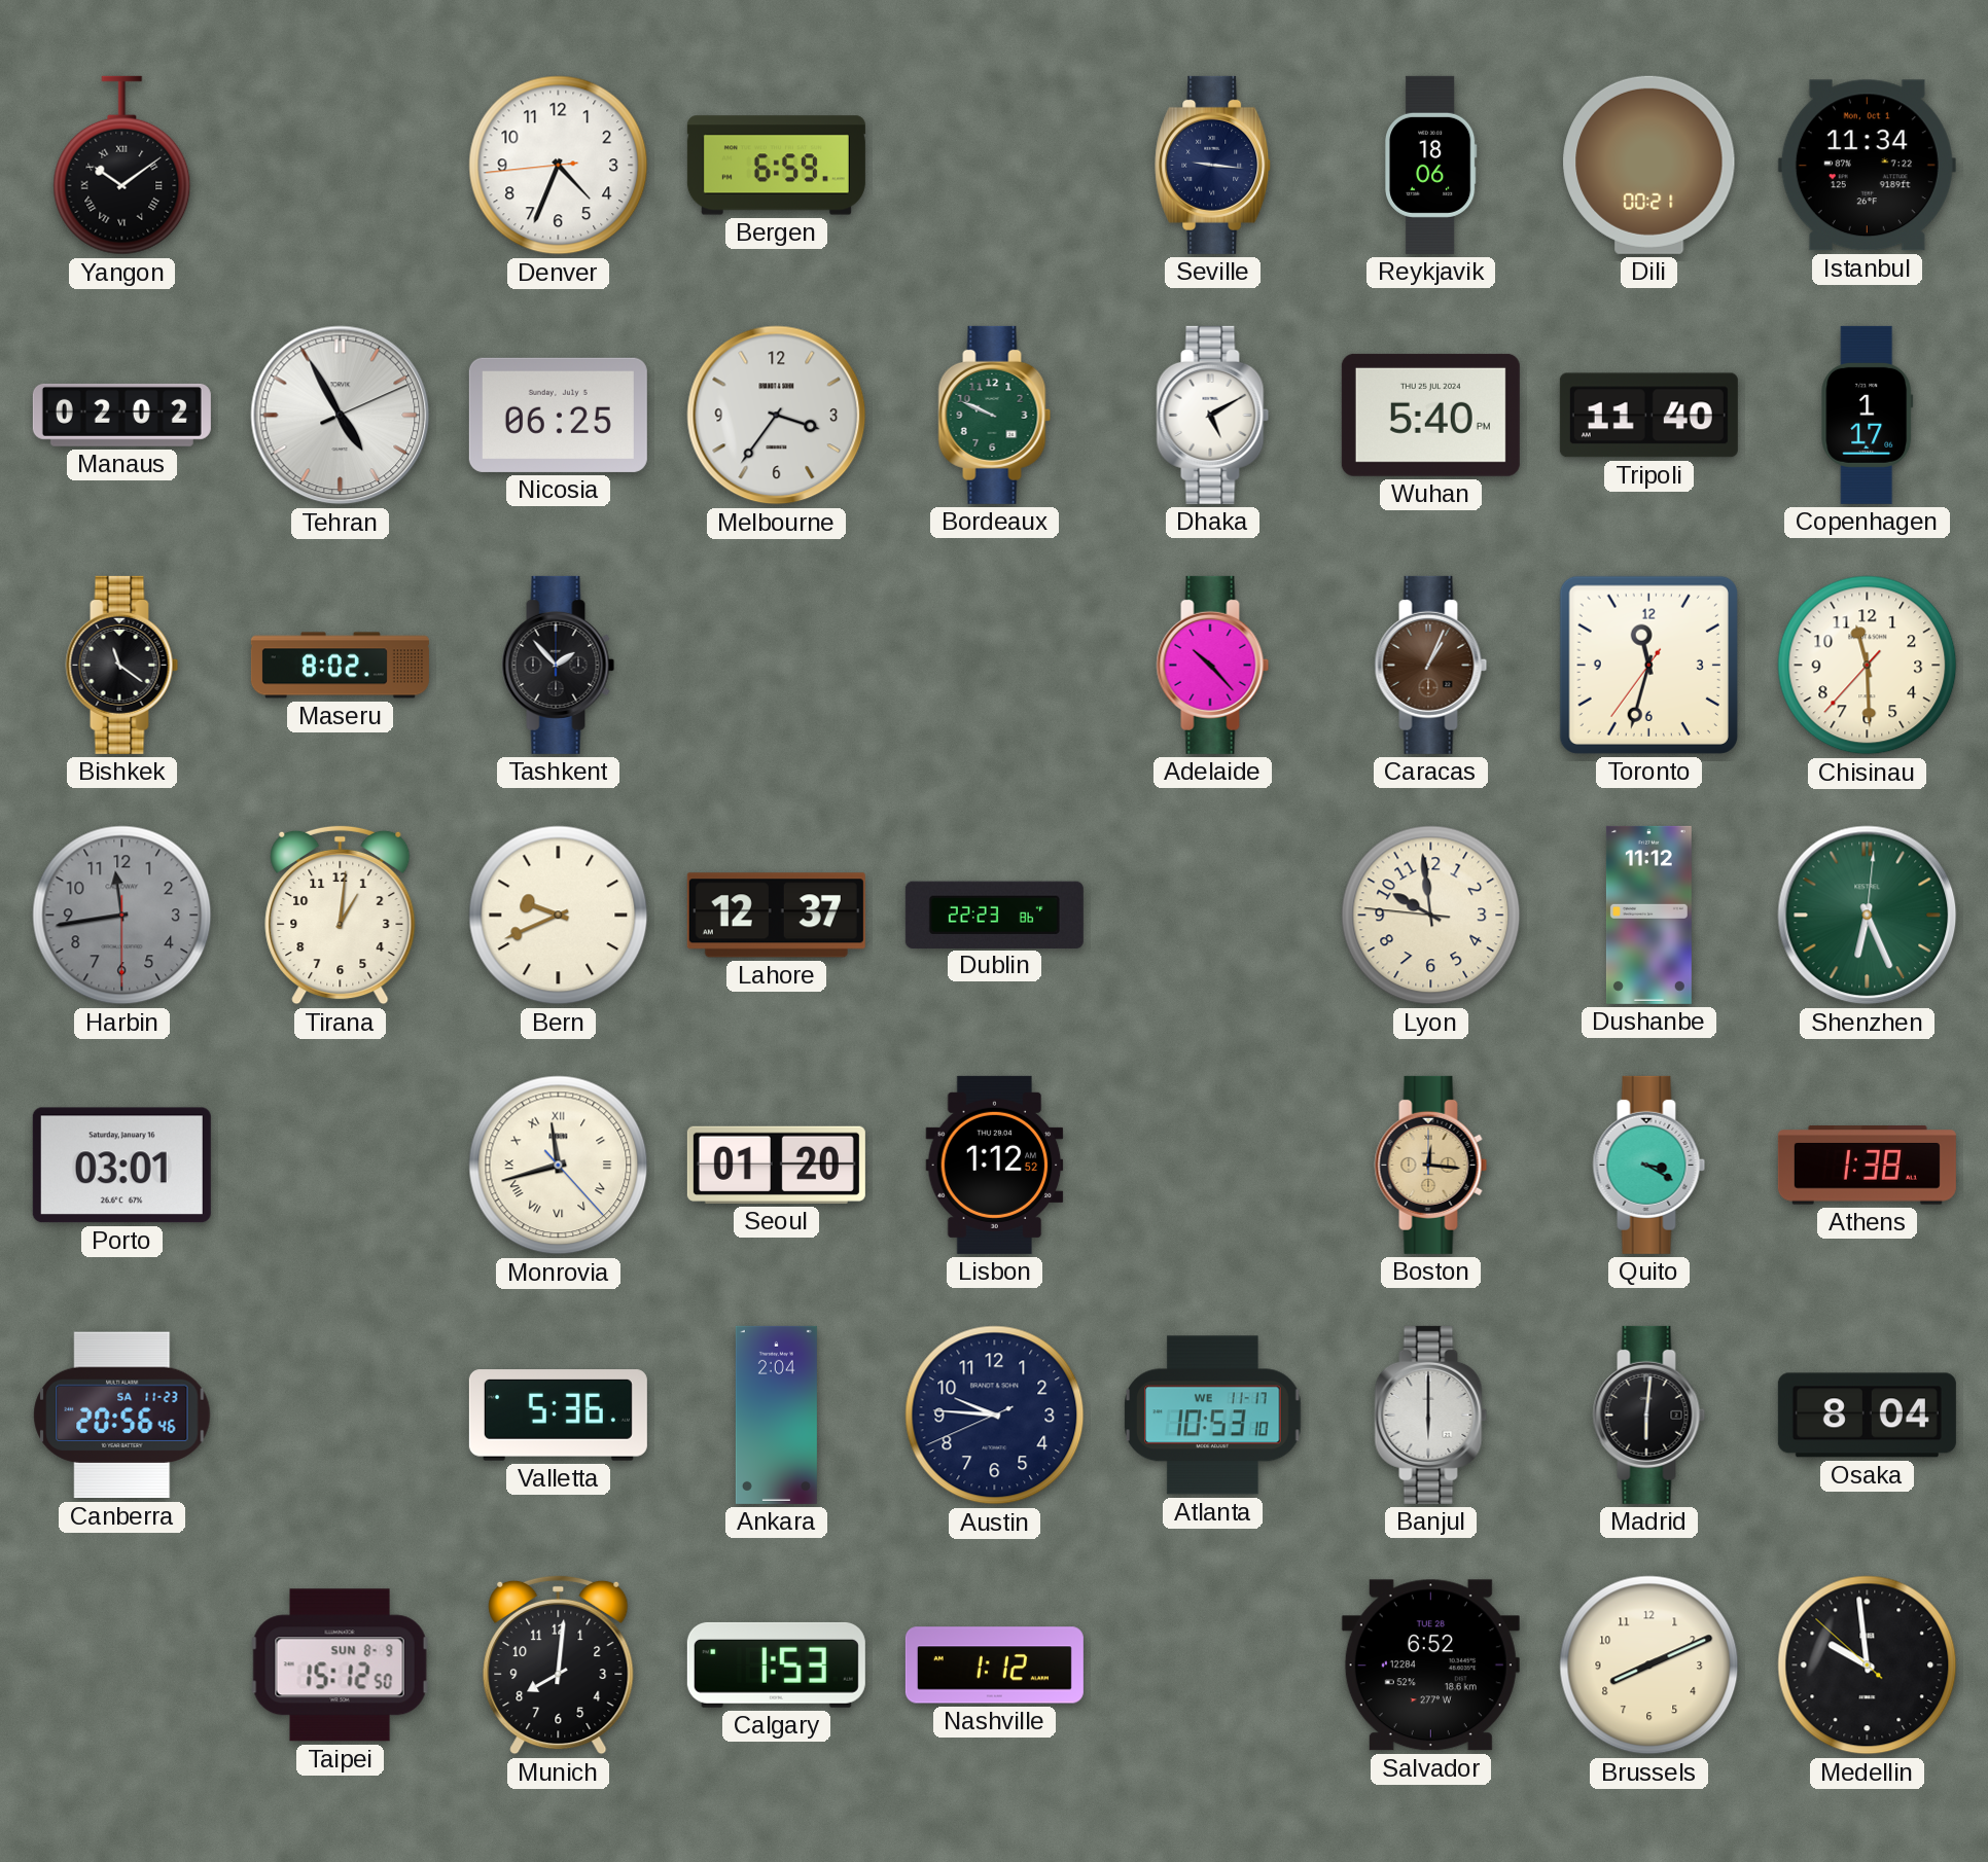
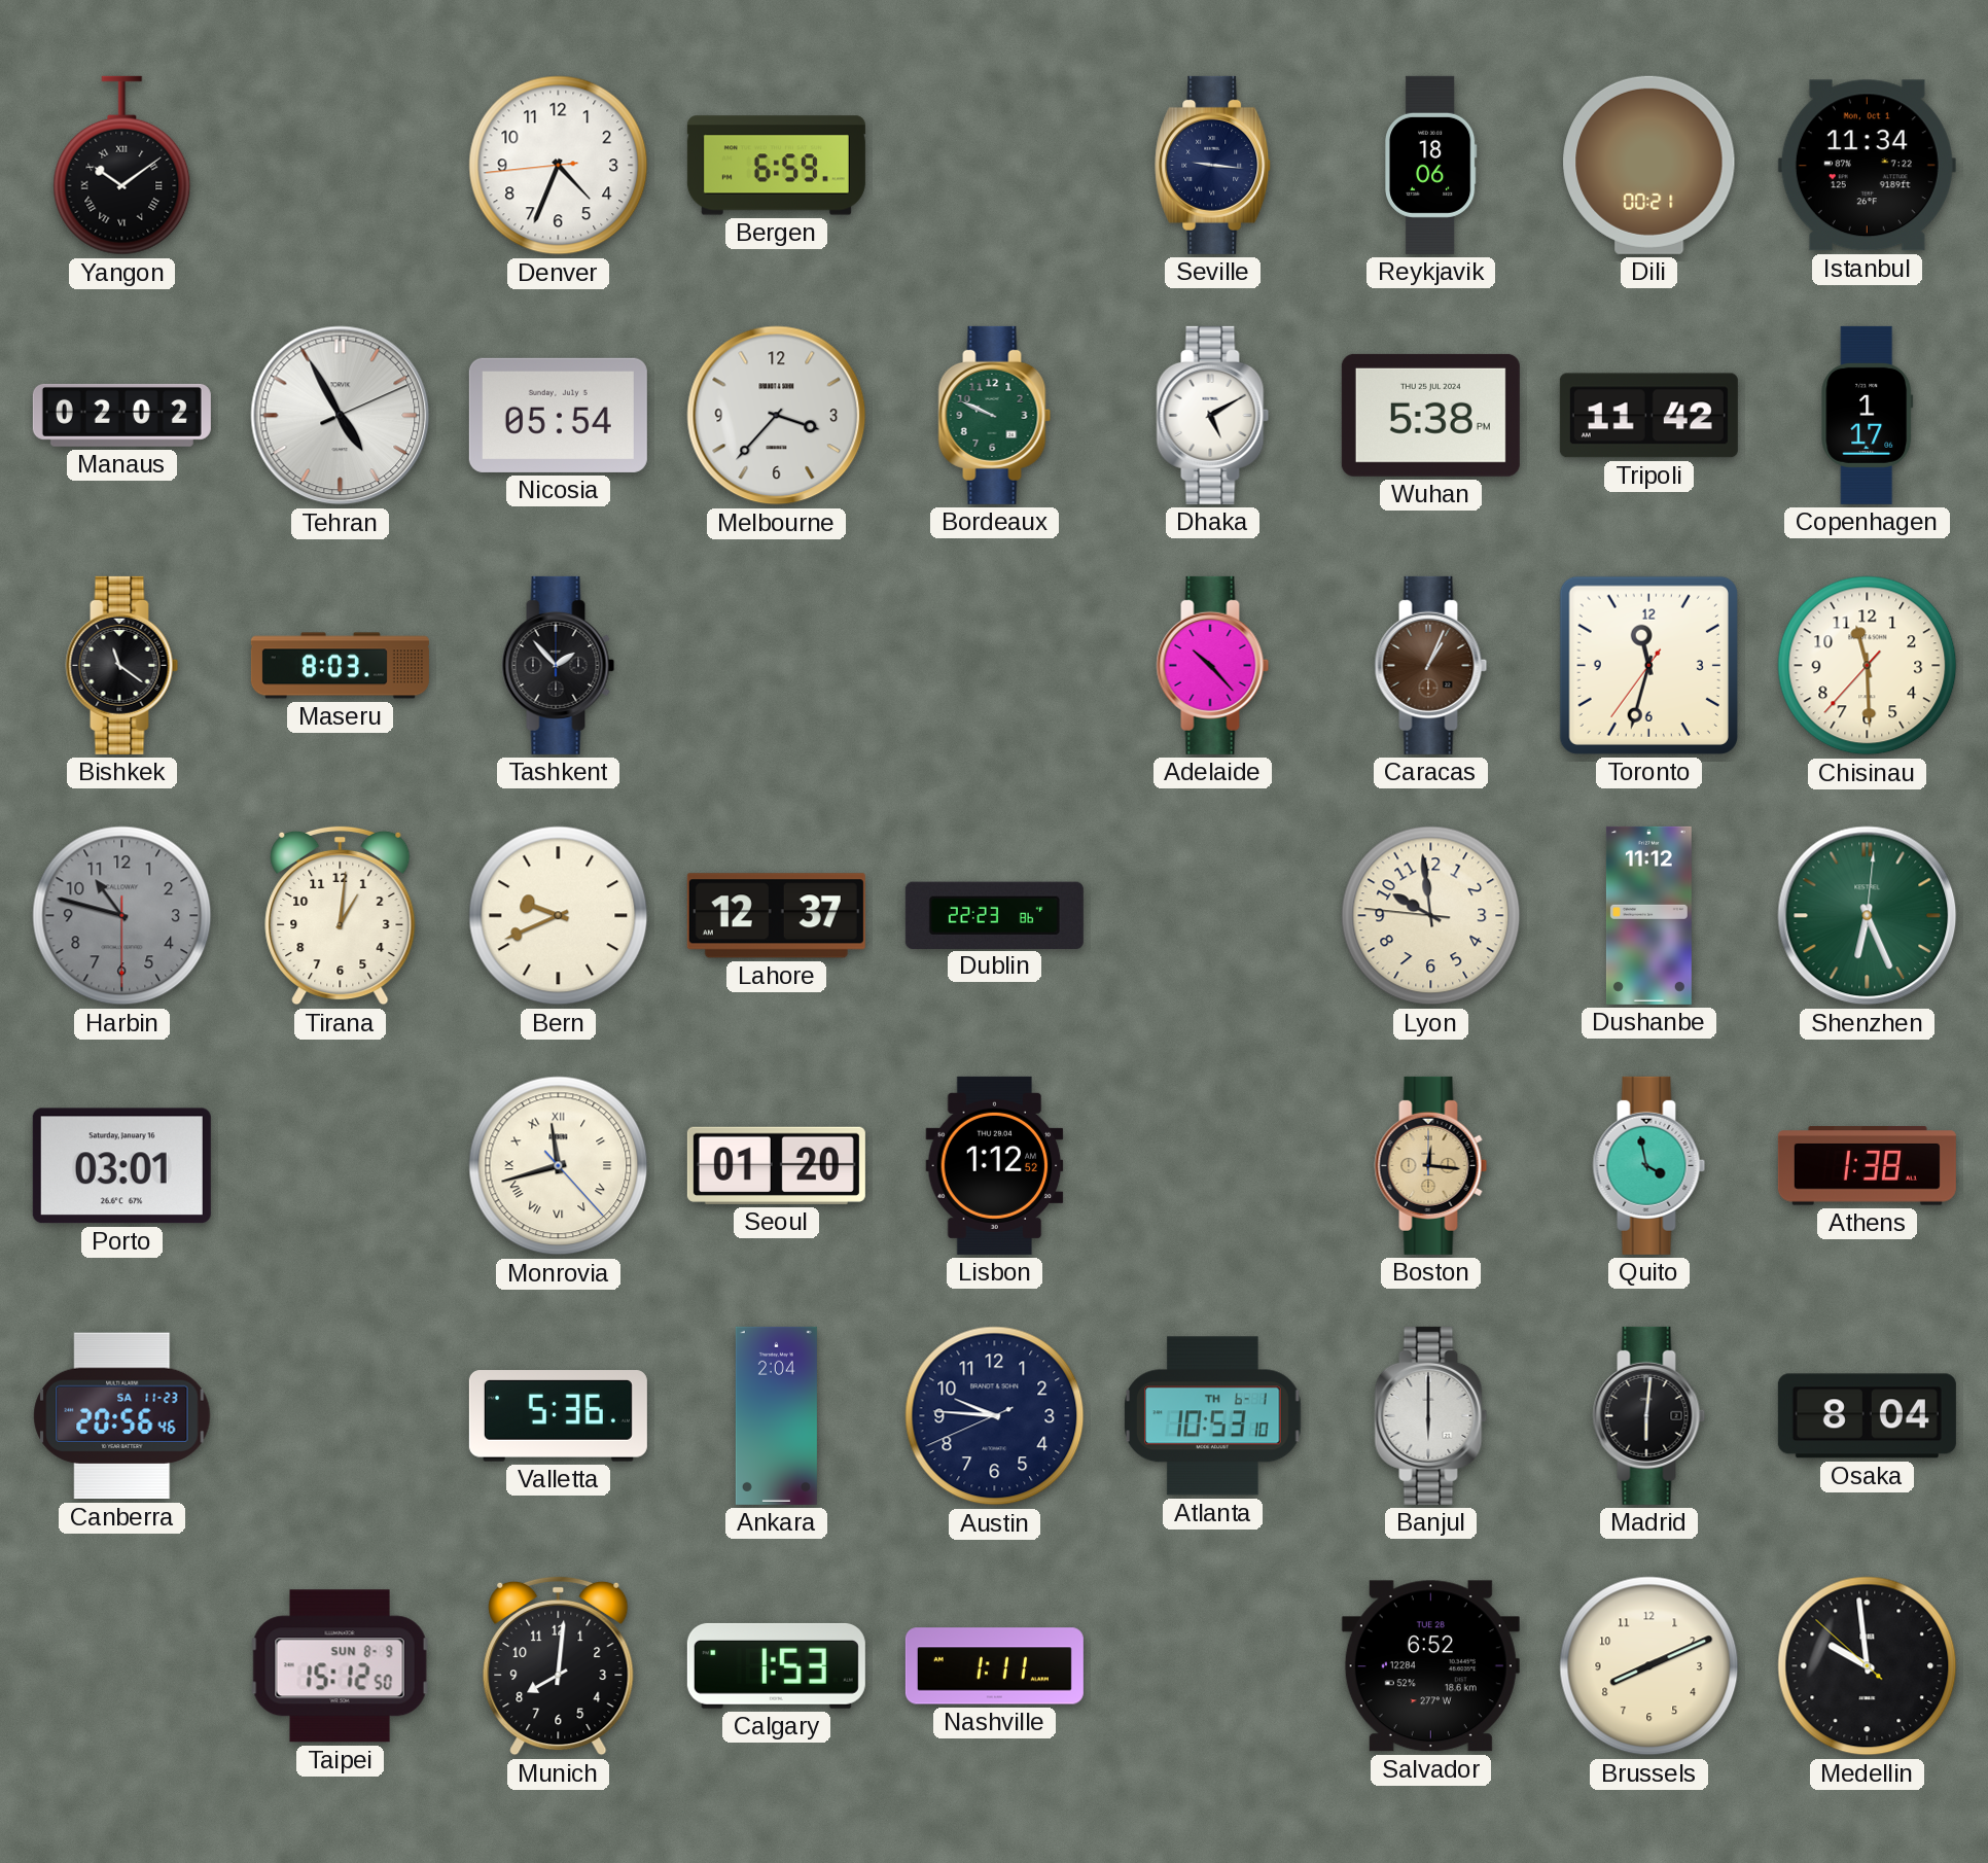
Nicosia: 06:25 -> 05:54 (558, 415)
Melbourne: 3:36 -> 3:37 (777, 416)
Wuhan: 5:40 -> 5:38 (1430, 415)
Tripoli: 11:40 -> 11:42 (1648, 416)
Maseru: 8:02 -> 8:03 (340, 666)
Harbin: 11:43 -> 10:47 (122, 916)
Quito: 3:20 -> 3:58 (1649, 1165)
Atlanta date: WE 11-17 -> TH 6-1 (1213, 1416)
Nashville: 1:12 -> 1:11 (994, 1666)
